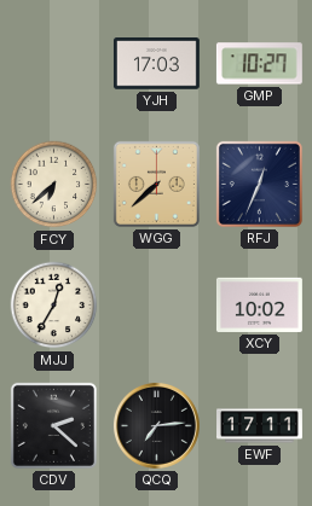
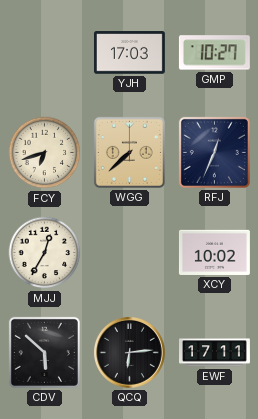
FCY: 6:38 -> 6:42 (45, 153)
CDV: 2:22 -> 5:52 (44, 352)
QCQ: 7:14 -> 6:14 (129, 352)
